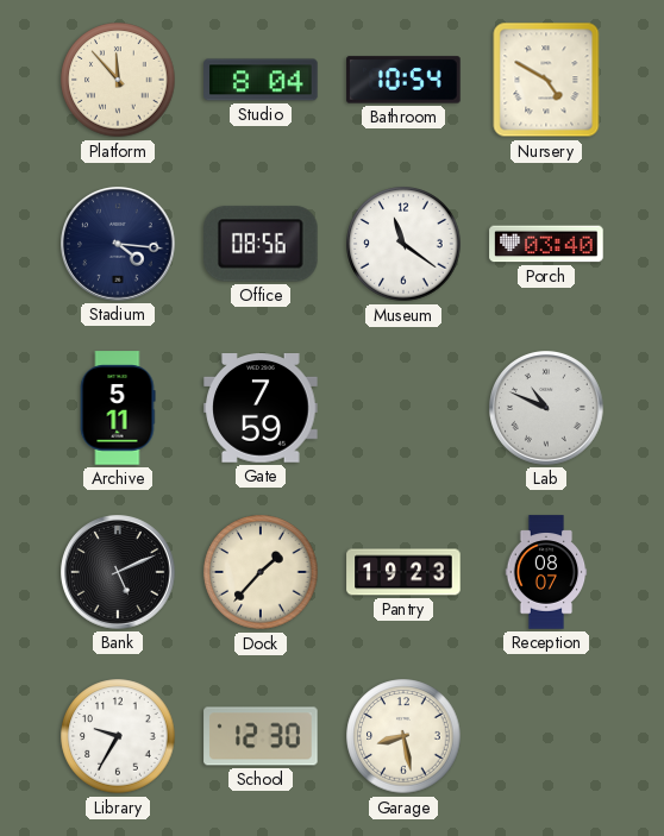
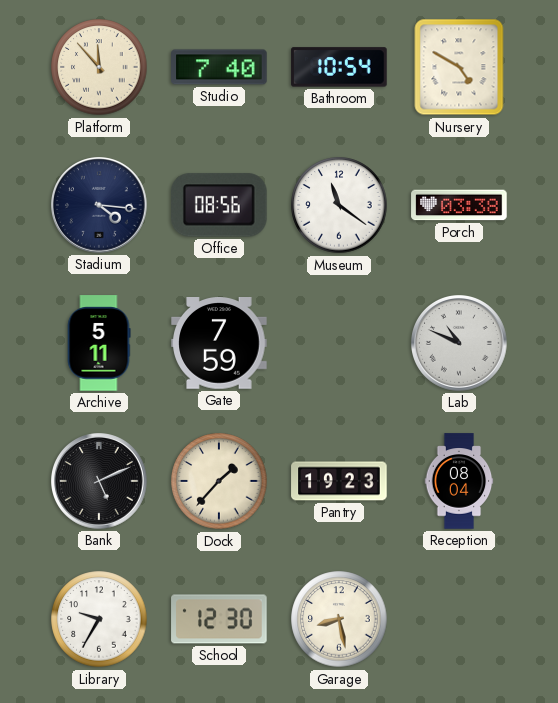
Studio: 8:04 -> 7:40 (219, 67)
Porch: 03:40 -> 03:38 (459, 205)
Reception: 08:07 -> 08:04 (459, 481)
